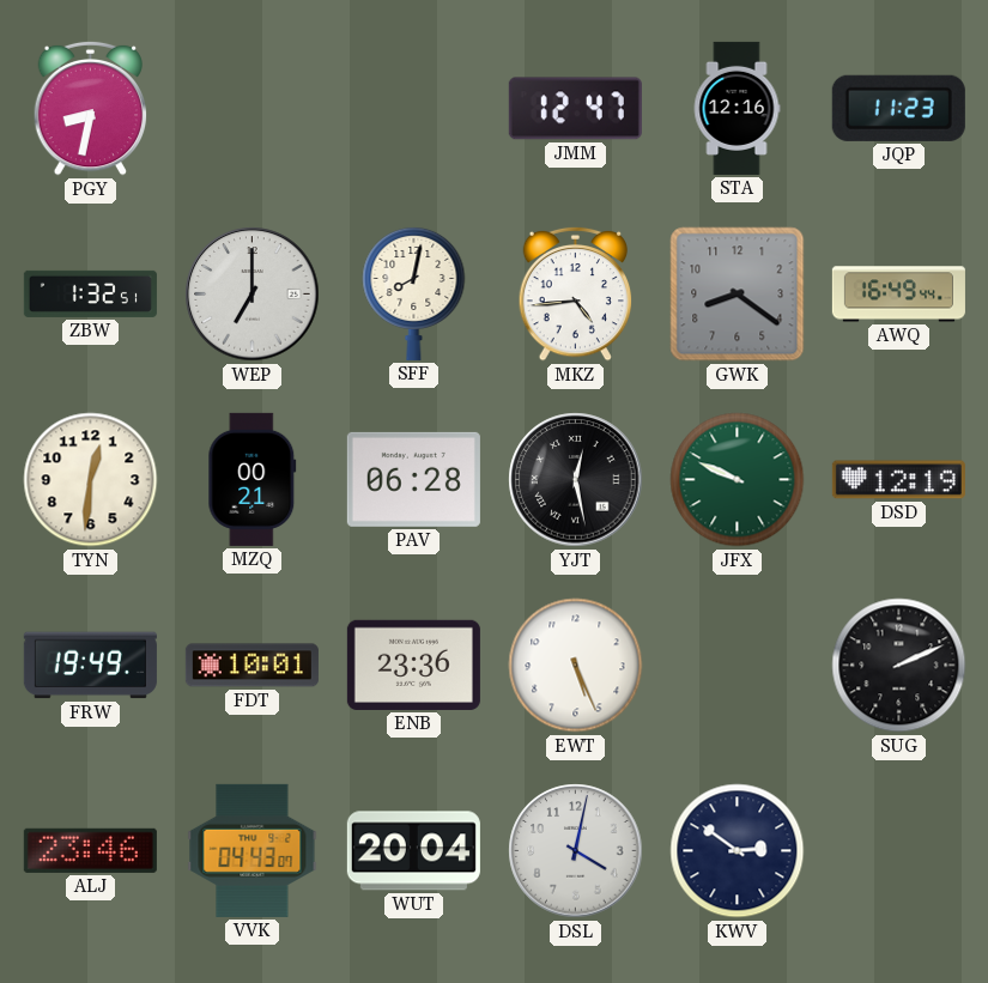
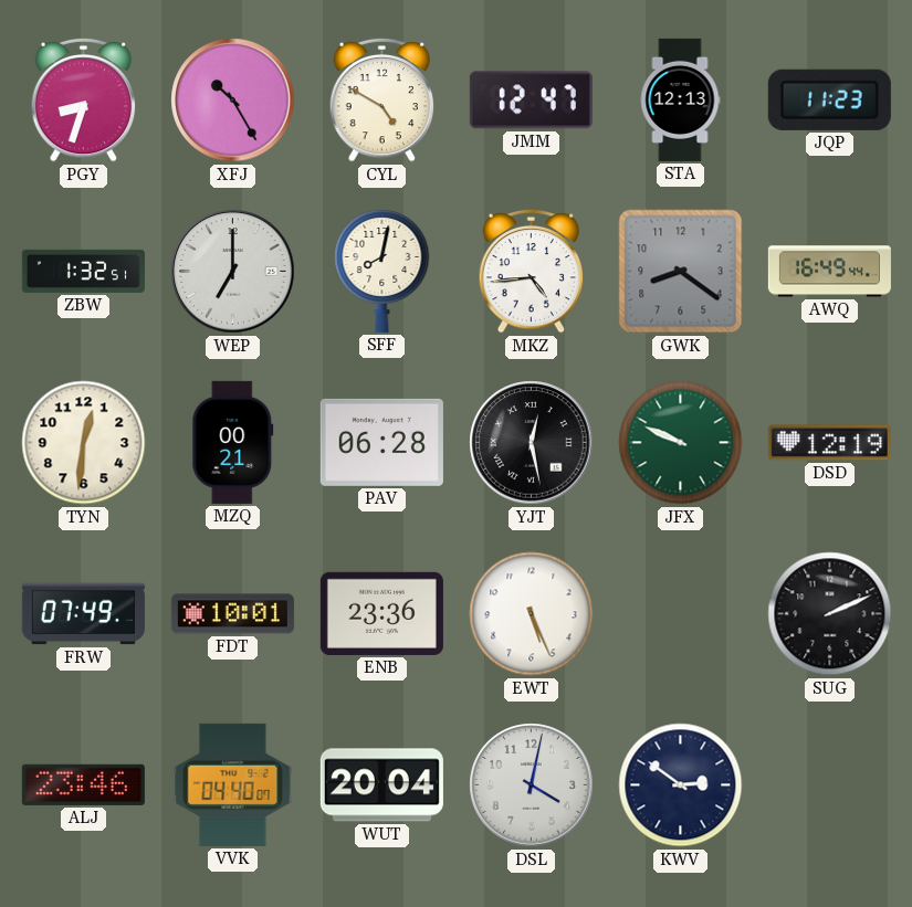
PGY: 8:32 -> 8:33 (84, 99)
XFJ: none -> 10:25 (233, 101)
CYL: none -> 4:50 (382, 99)
STA: 12:16 -> 12:13 (680, 99)
FRW: 19:49 -> 07:49 (83, 614)
VVK: 04:43 -> 04:40 (233, 784)
